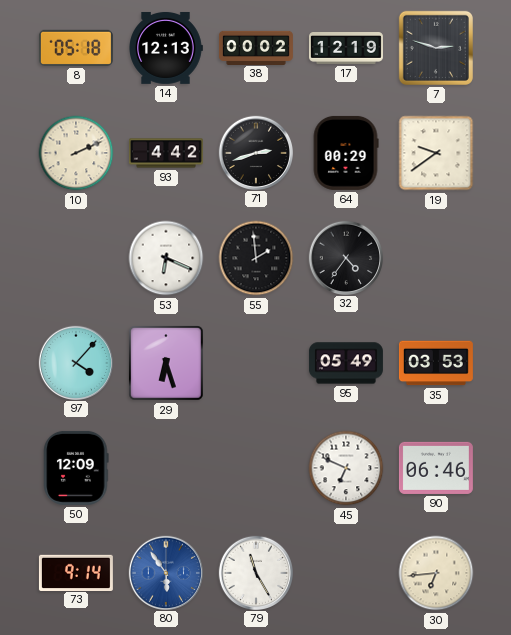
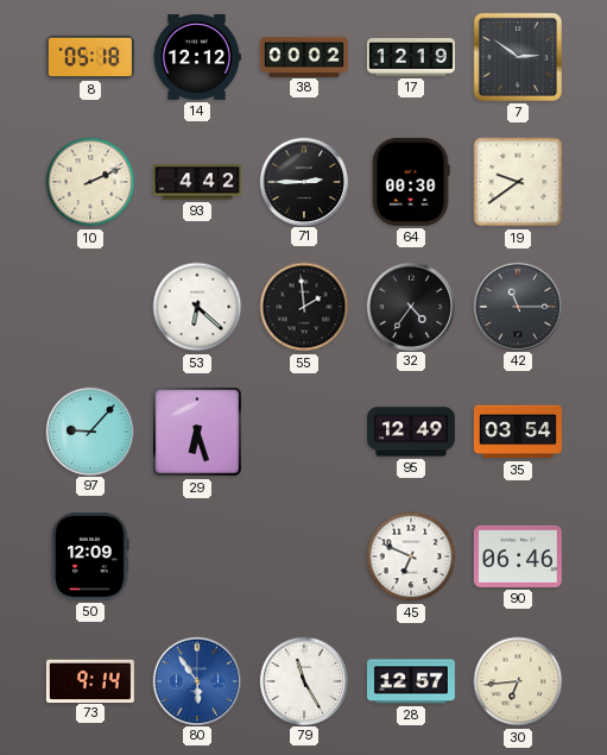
14: 12:13 -> 12:12 (197, 57)
7: 2:48 -> 2:51 (518, 57)
71: 2:42 -> 2:45 (303, 181)
64: 00:29 -> 00:30 (411, 182)
53: 6:19 -> 6:22 (197, 307)
42: none -> 11:15 (517, 306)
97: 4:07 -> 9:07 (89, 430)
95: 05:49 -> 12:49 (411, 432)
35: 03:53 -> 03:54 (518, 432)
28: none -> 12:57 (411, 681)
